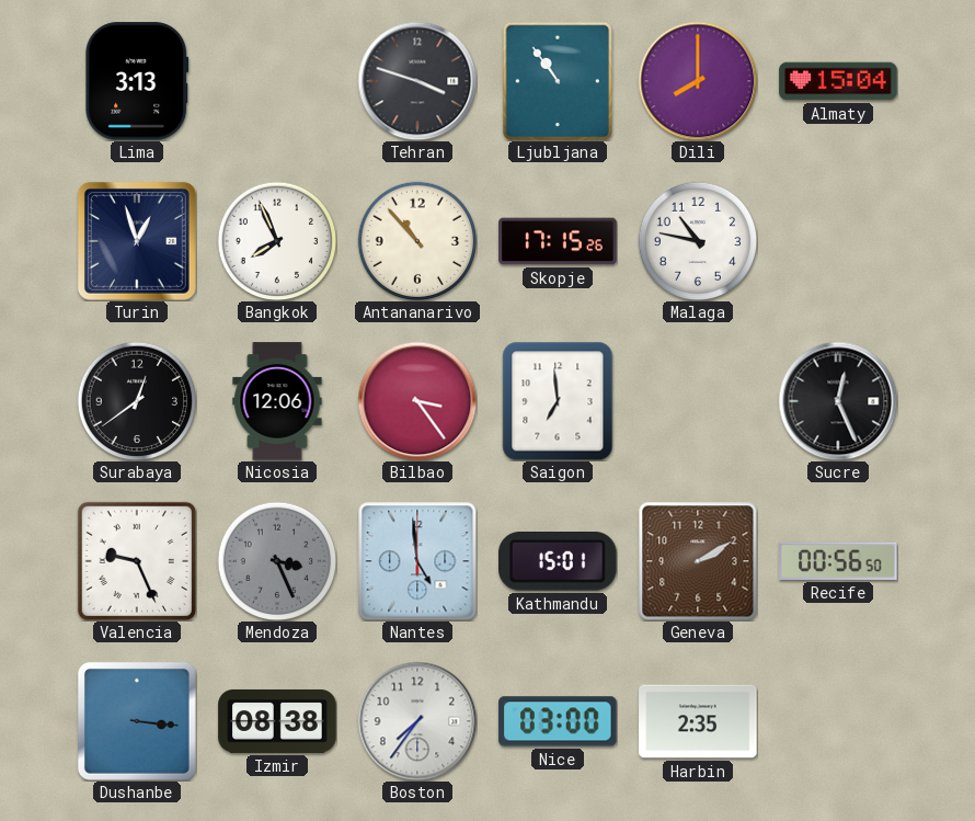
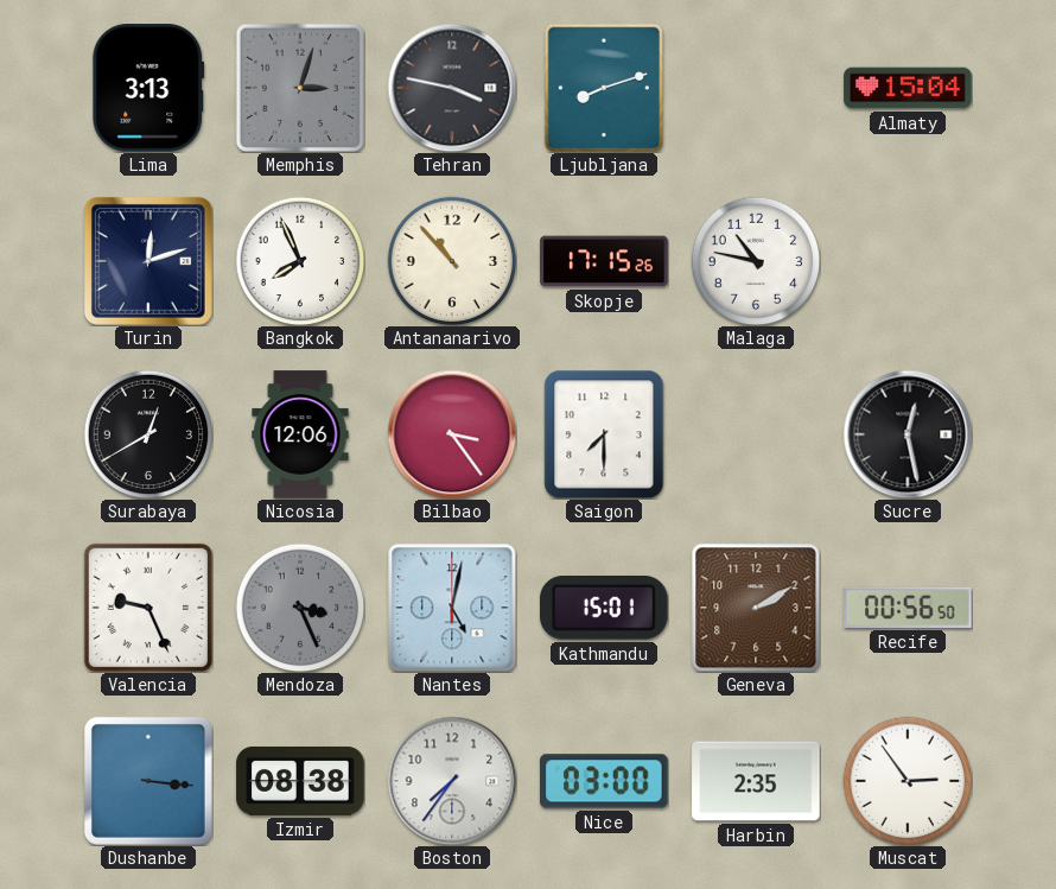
Memphis: none -> 3:03 (300, 88)
Tehran: 3:48 -> 3:47 (452, 88)
Ljubljana: 10:54 -> 8:12 (603, 88)
Dili: 8:00 -> none (698, 81)
Turin: 12:57 -> 12:12 (148, 261)
Surabaya: 12:39 -> 12:40 (148, 434)
Saigon: 6:59 -> 7:30 (604, 434)
Sucre: 12:26 -> 12:28 (908, 434)
Nantes: 4:59 -> 5:02 (452, 608)
Muscat: none -> 2:54 (908, 781)
